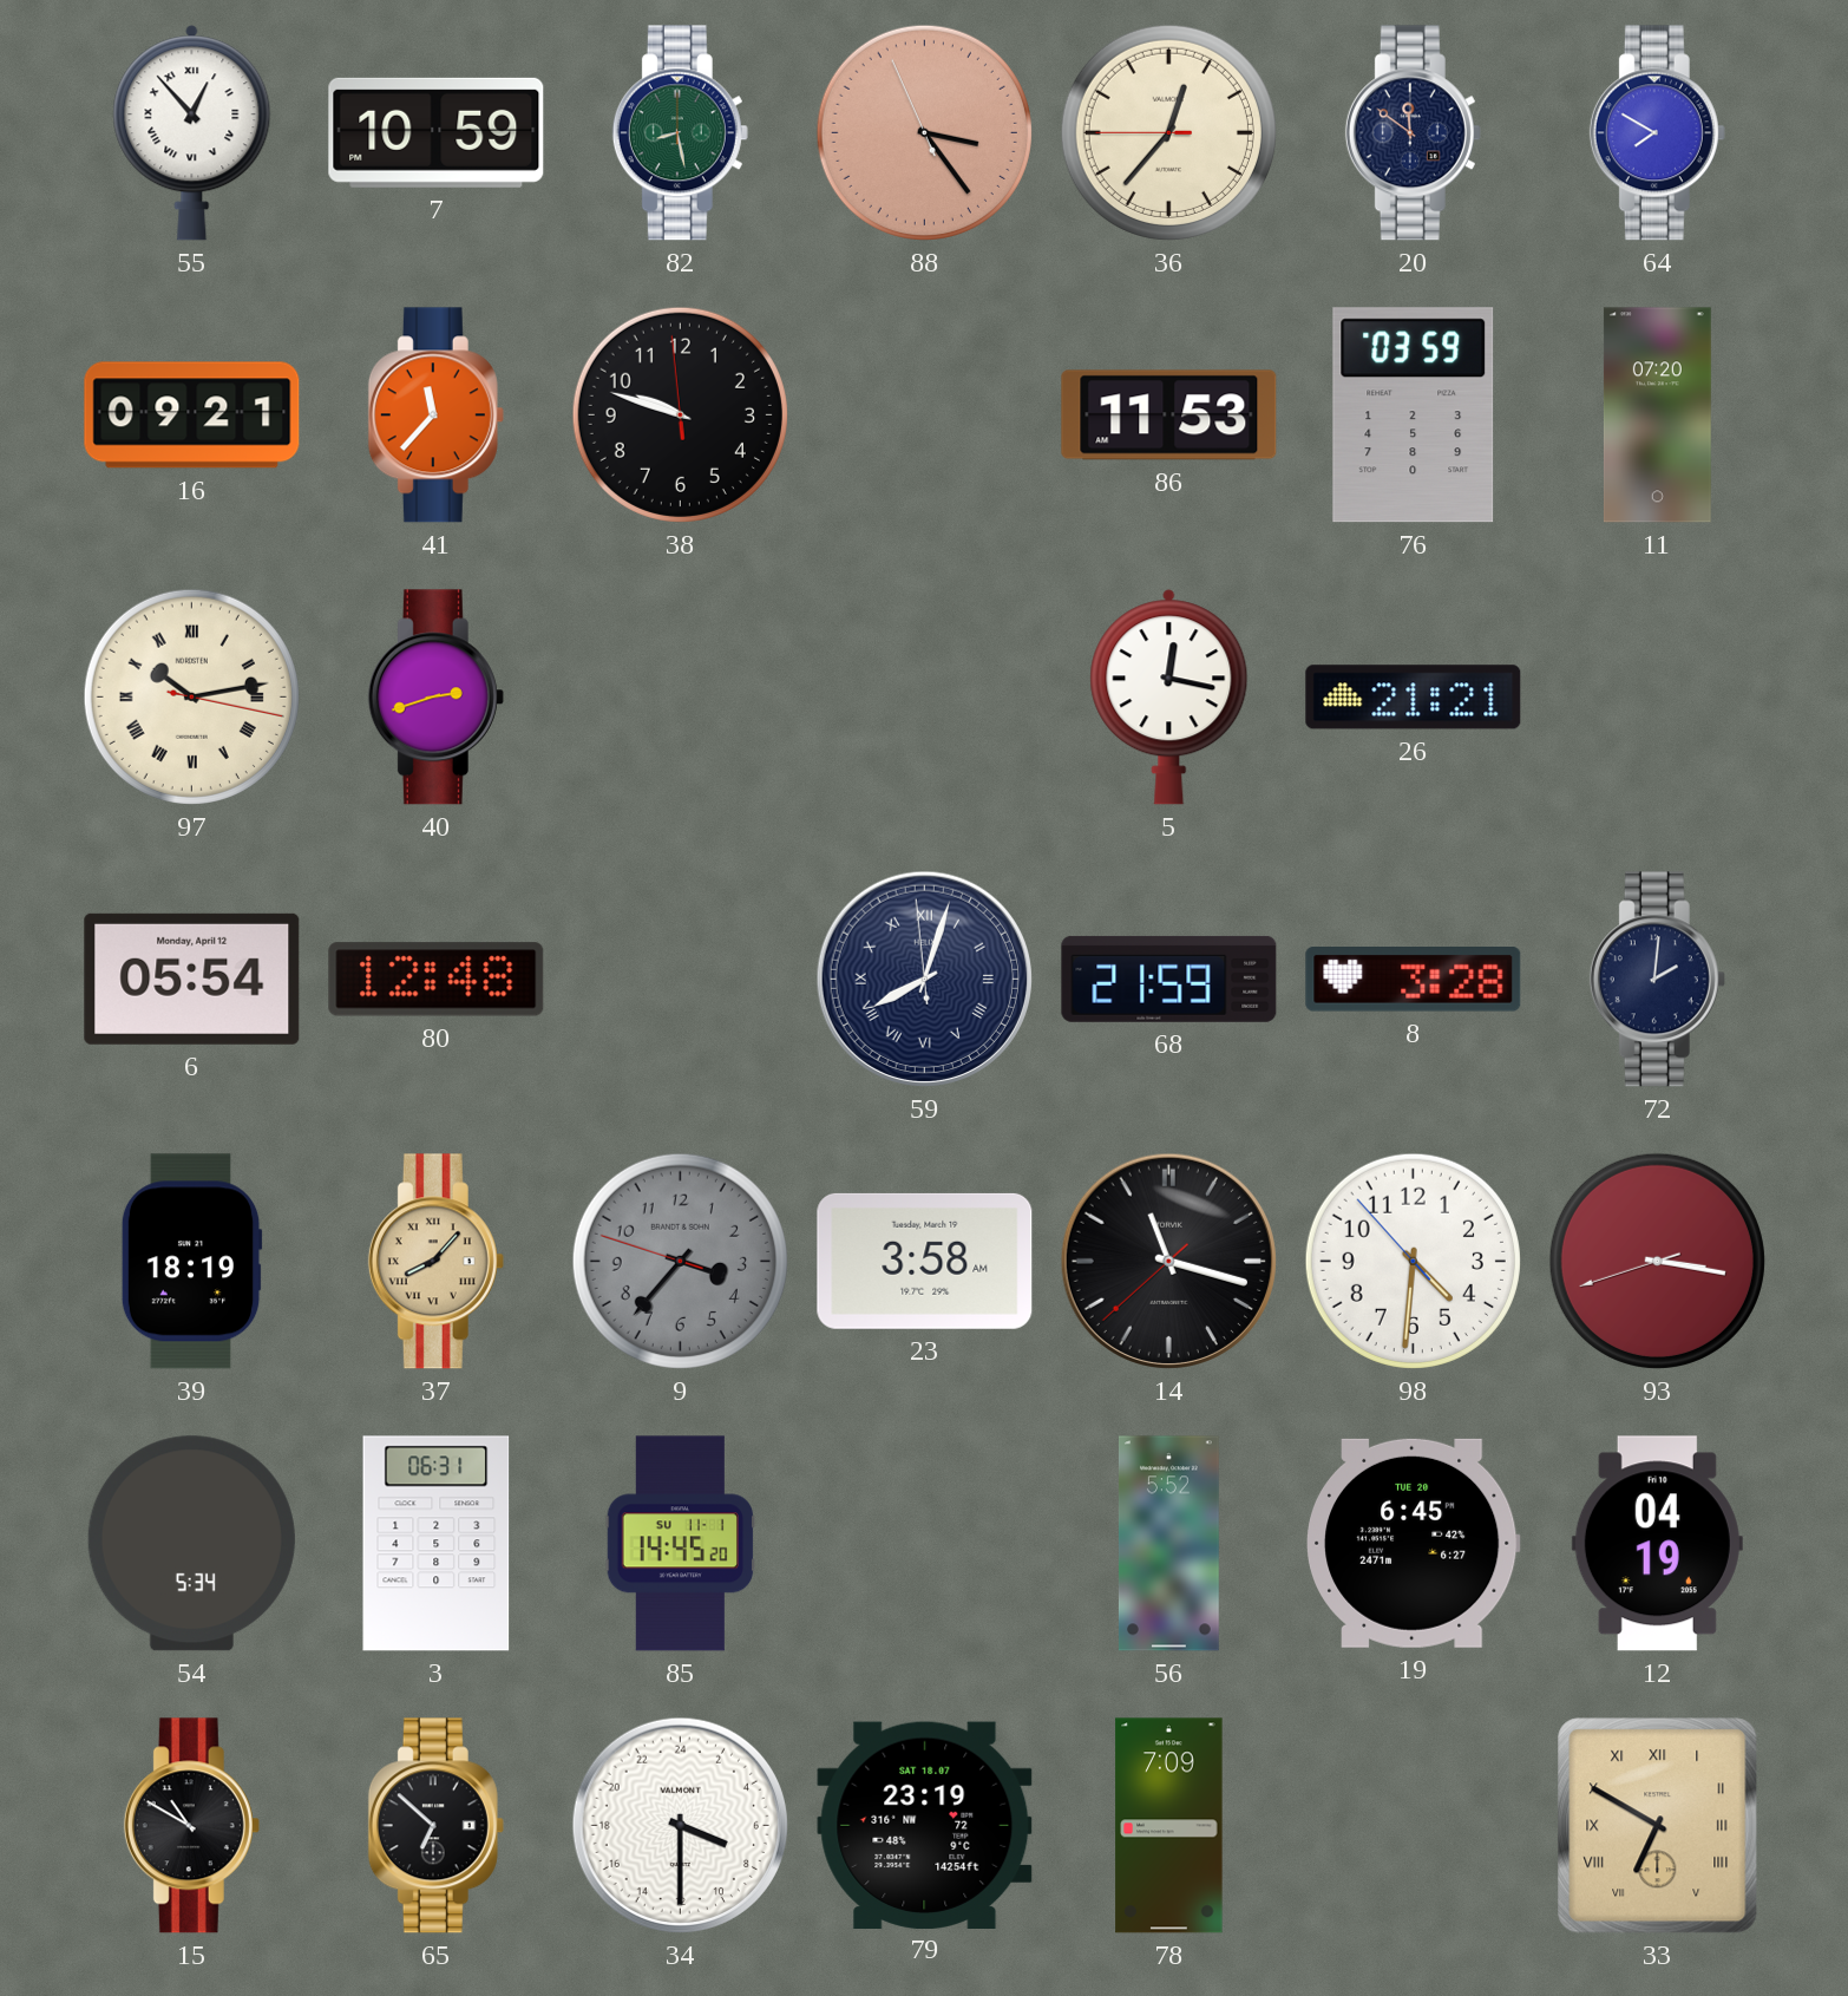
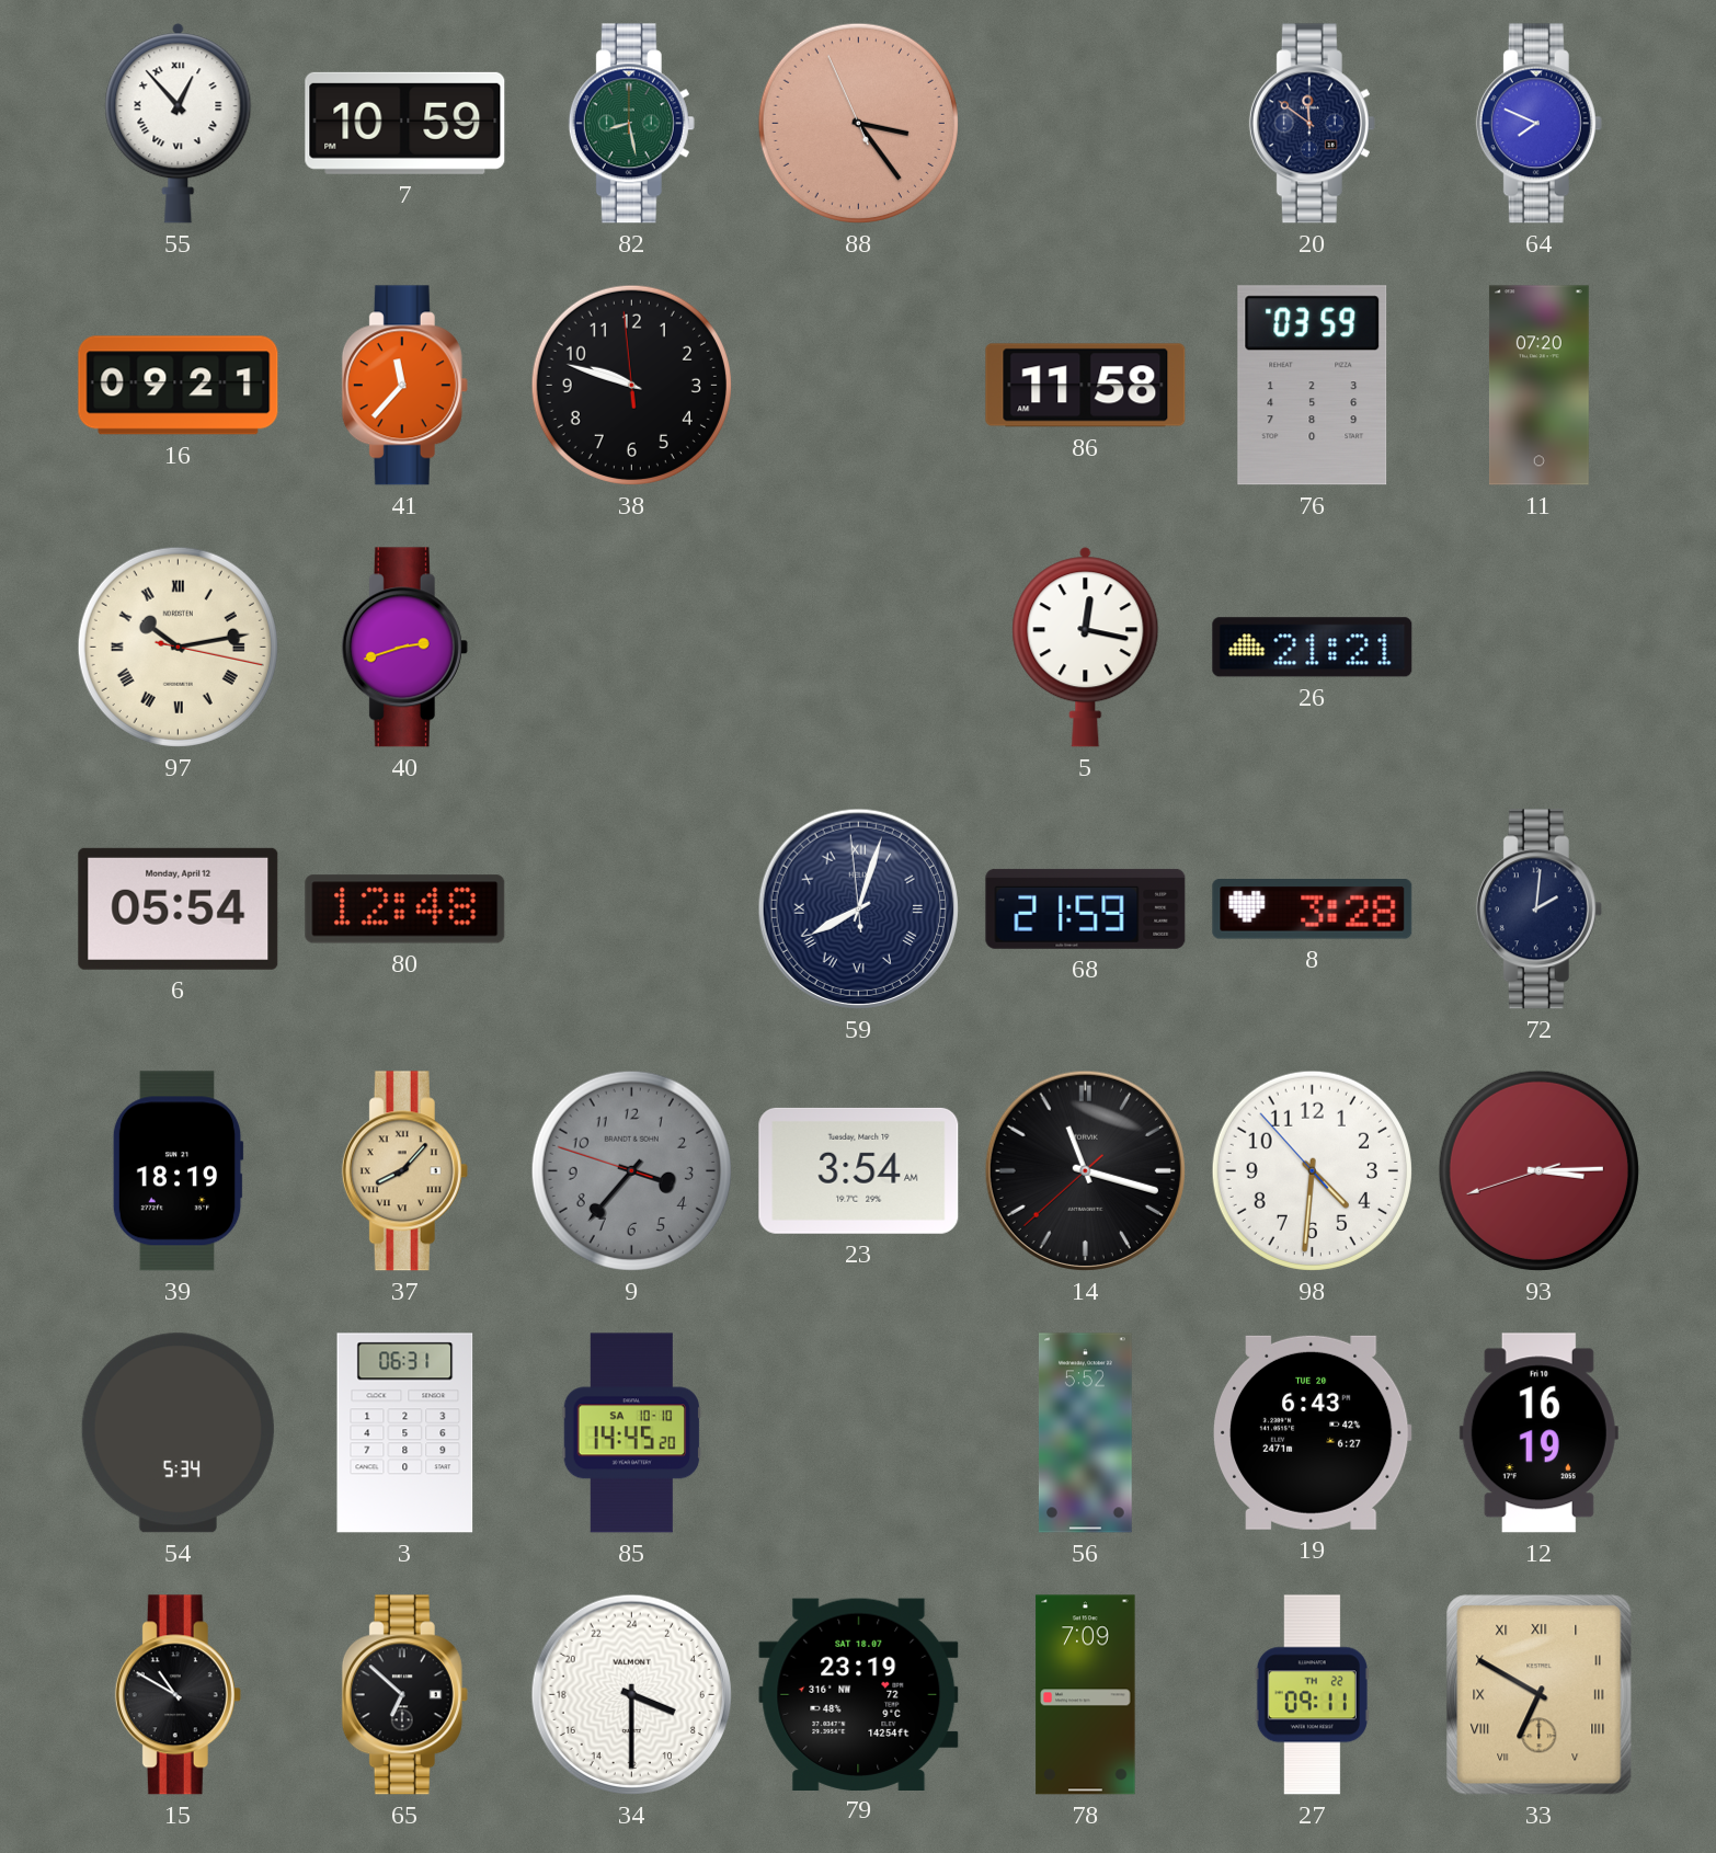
36: 12:36 -> none (1168, 132)
64: 7:50 -> 7:49 (1538, 124)
86: 11:53 -> 11:58 (1086, 386)
23: 3:58 -> 3:54 (859, 1170)
93: 3:16 -> 3:14 (1538, 1170)
85 date: SU 11-1 -> SA 10-10 (632, 1433)
19: 6:45 -> 6:43 (1313, 1432)
12: 04:19 -> 16:19 (1538, 1433)
27: none -> 09:11 (1312, 1695)
